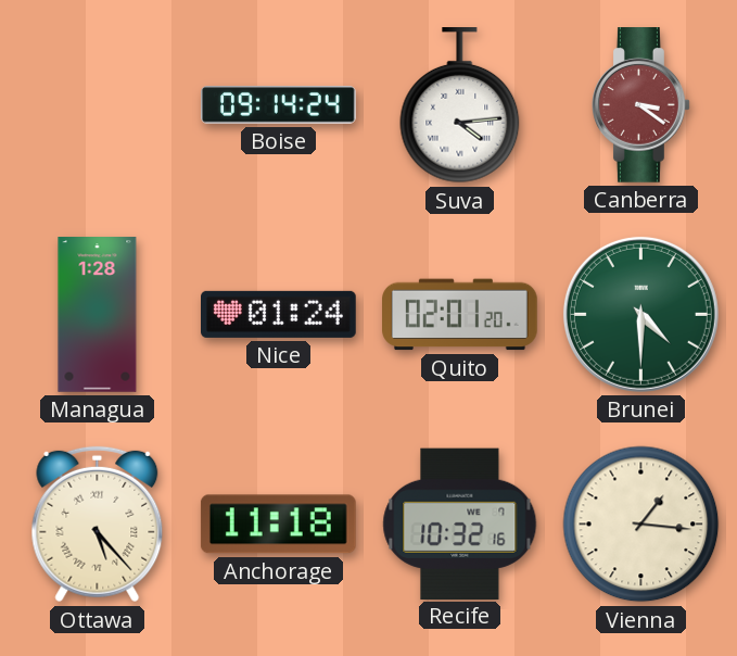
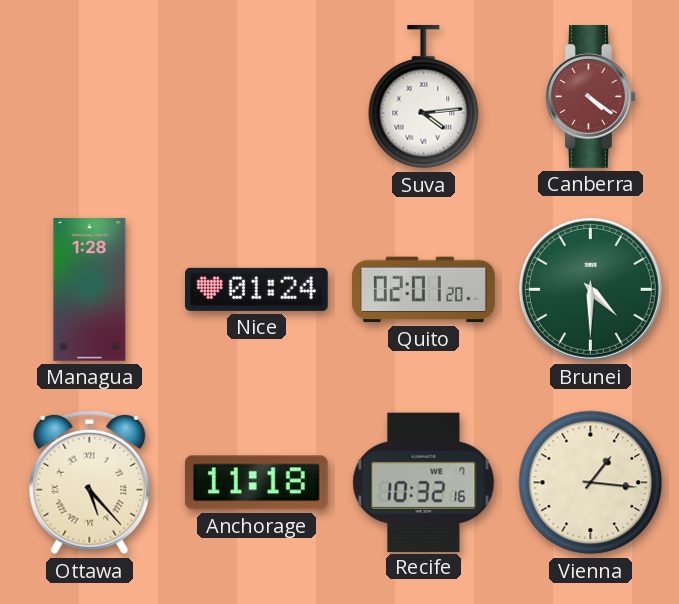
Boise: 09:14 -> none (279, 105)
Canberra: 3:21 -> 4:21 (591, 97)
